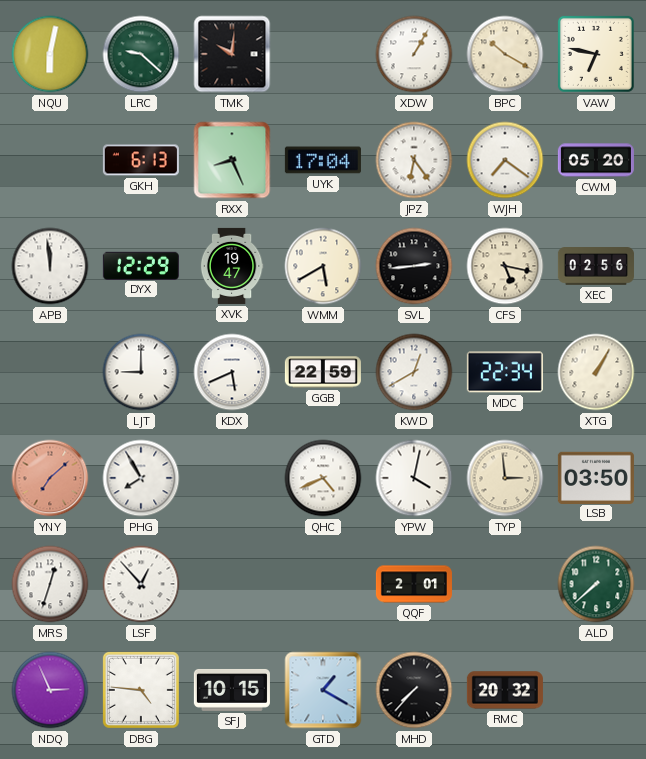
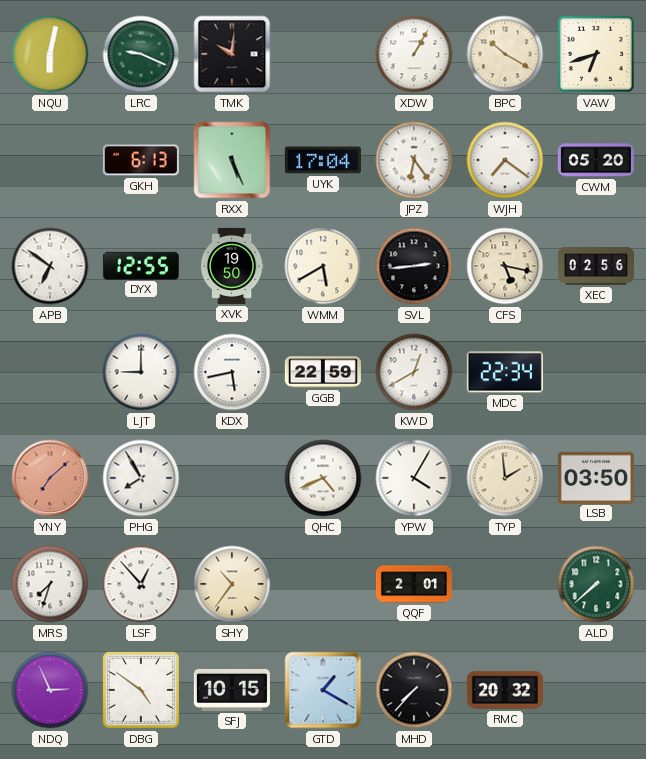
LRC: 9:22 -> 9:19 (141, 54)
VAW: 6:47 -> 6:42 (596, 54)
RXX: 8:26 -> 5:26 (232, 160)
APB: 11:59 -> 6:51 (50, 266)
DYX: 12:29 -> 12:55 (141, 265)
XVK: 19:47 -> 19:50 (232, 266)
KDX: 5:41 -> 5:43 (232, 372)
XTG: 1:05 -> none (596, 372)
YPW: 4:02 -> 4:05 (414, 478)
TYP: 2:59 -> 1:59 (505, 478)
MRS: 12:33 -> 7:33 (50, 584)
SHY: none -> 10:36 (232, 584)
DBG: 4:46 -> 4:51 (141, 690)
